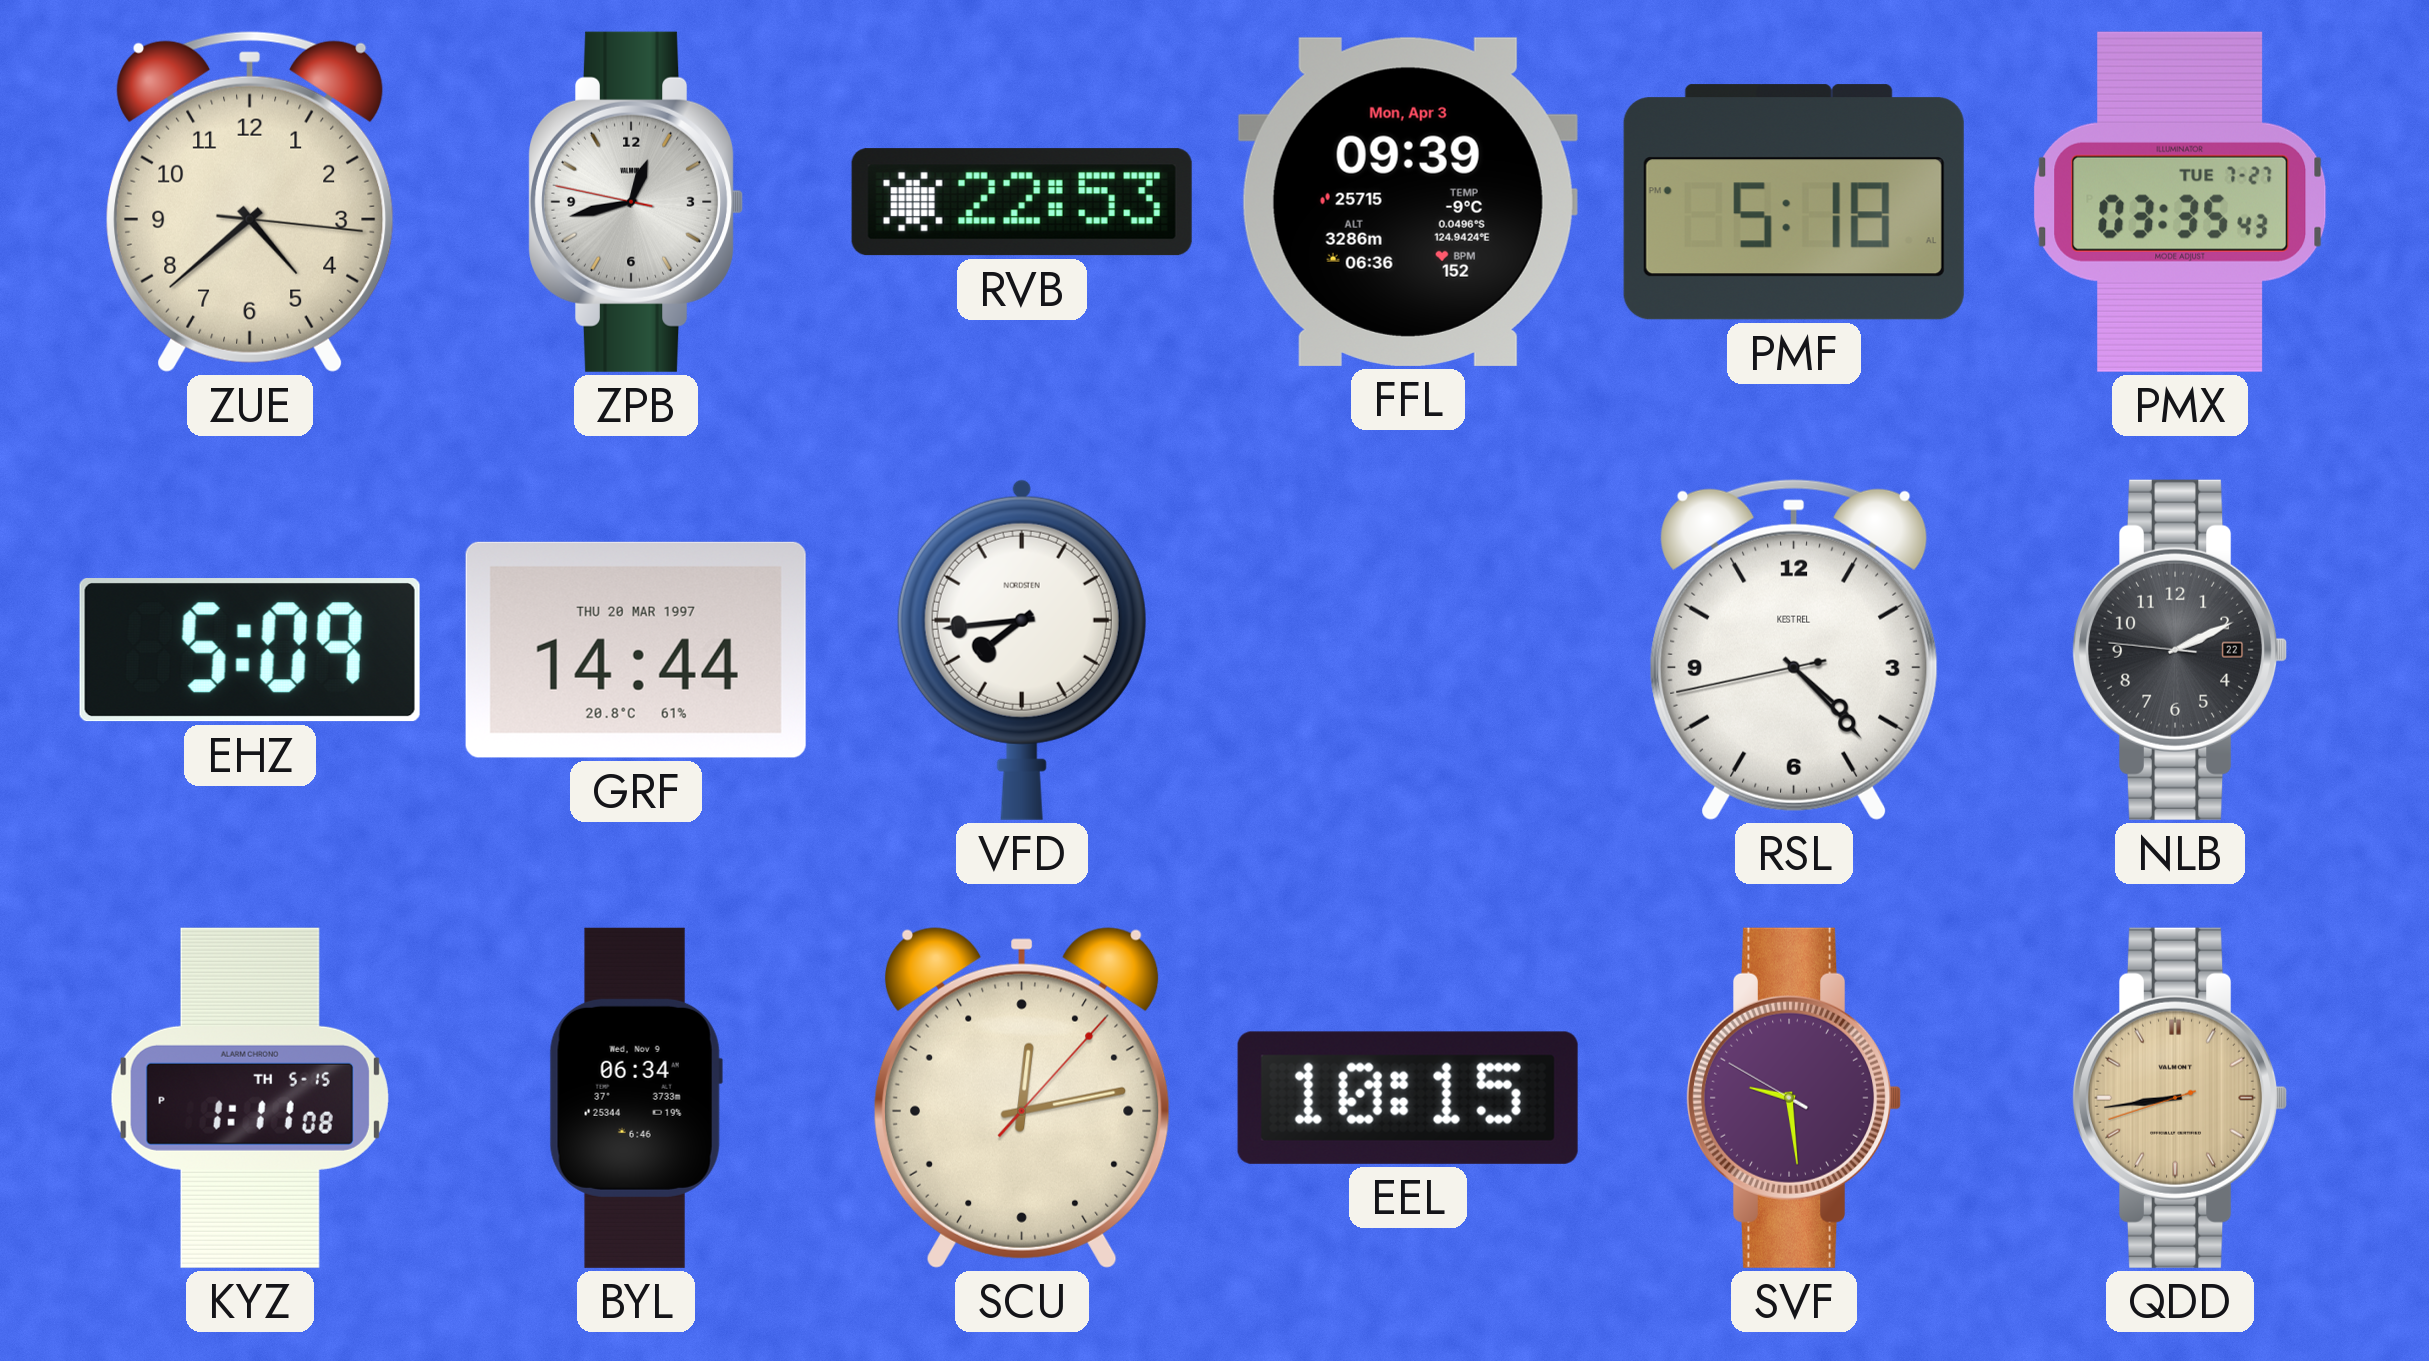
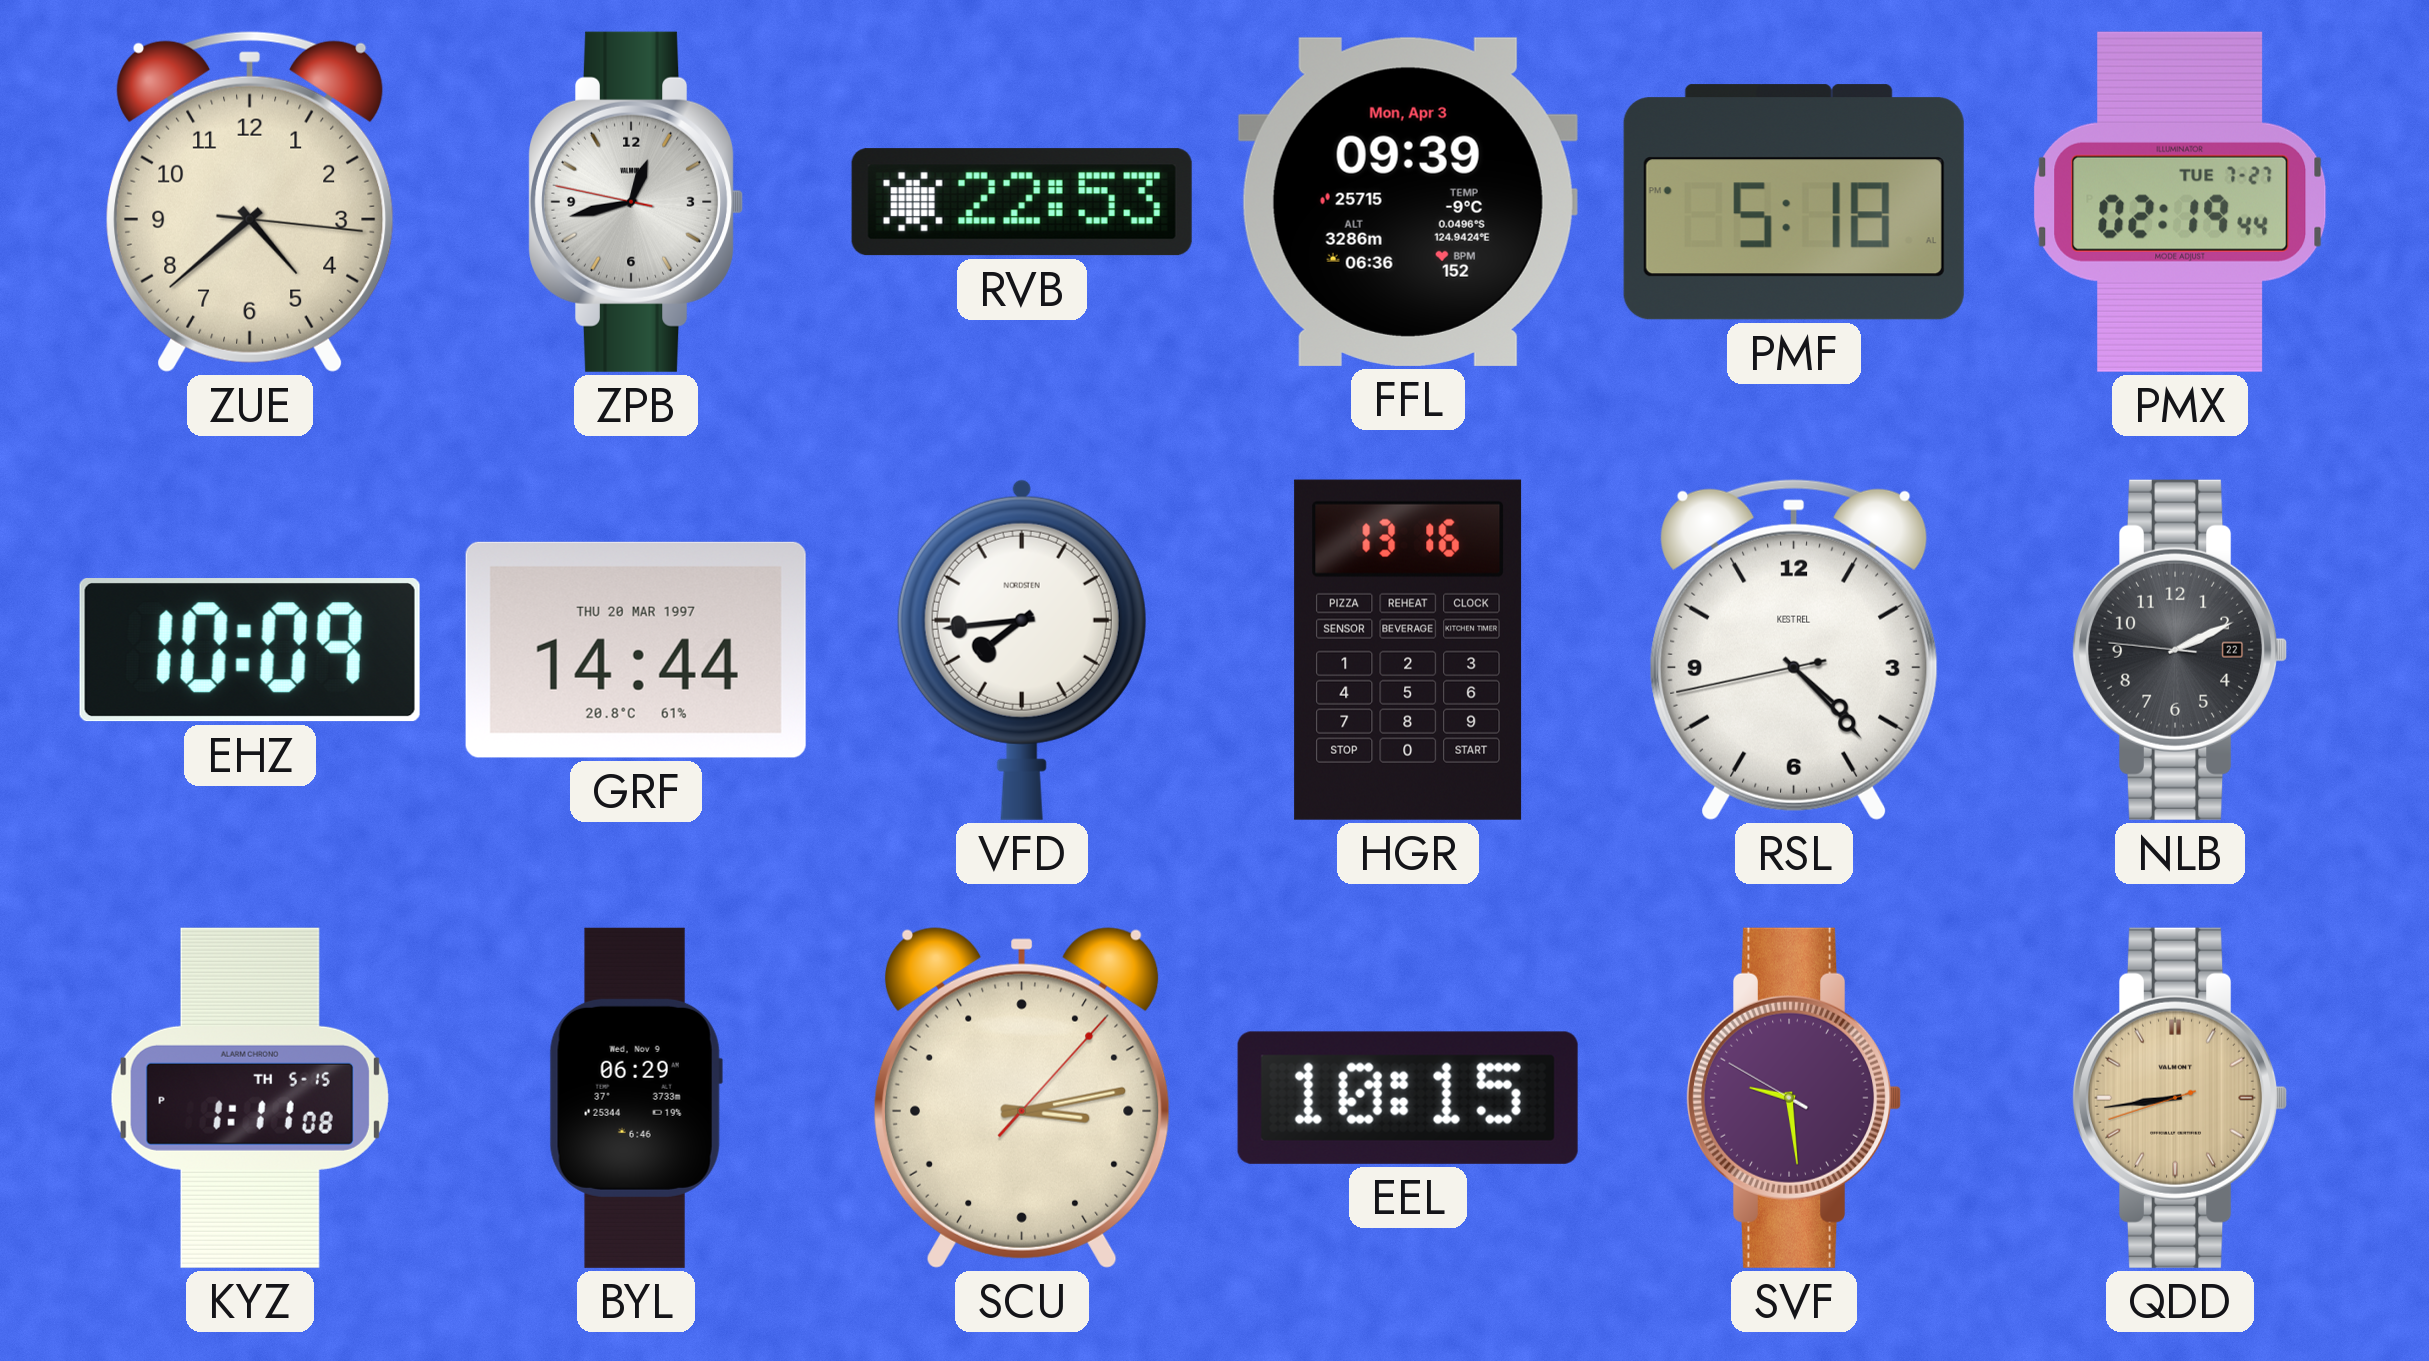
PMX: 03:35 -> 02:19 (2180, 202)
EHZ: 5:09 -> 10:09 (250, 650)
HGR: none -> 13:16 (1408, 650)
BYL: 06:34 -> 06:29 (636, 1098)
SCU: 12:13 -> 3:13 (1022, 1098)
